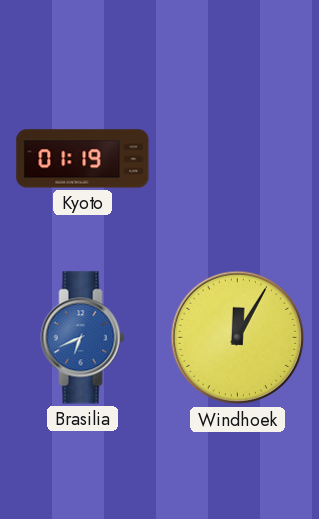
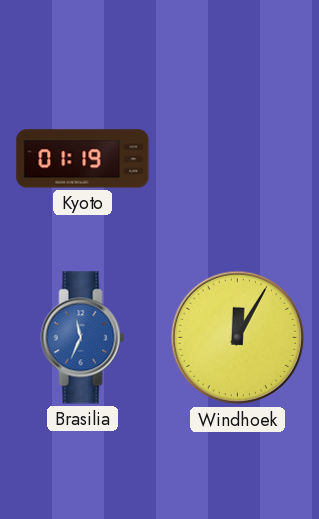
Brasilia: 6:41 -> 11:34 (83, 338)
